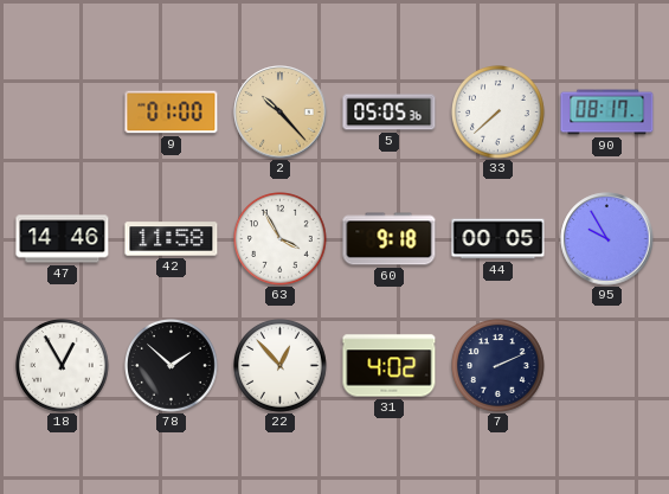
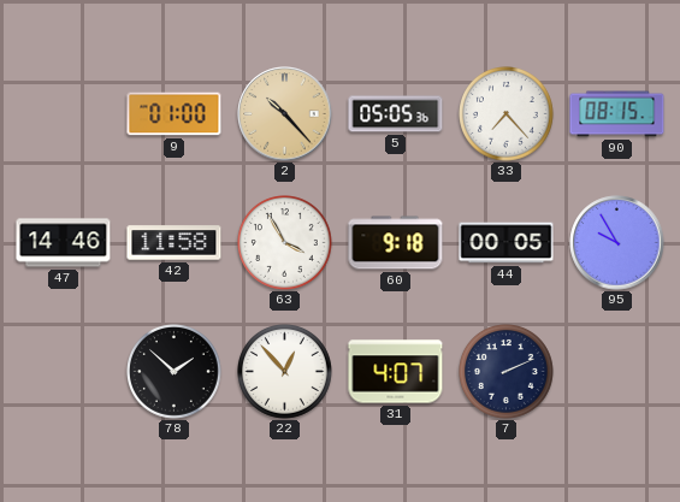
33: 7:38 -> 7:23 (507, 114)
90: 08:17 -> 08:15 (617, 114)
18: 12:55 -> none (63, 366)
31: 4:02 -> 4:07 (396, 372)
